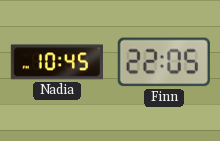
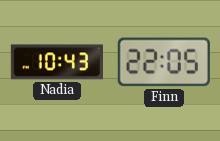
Nadia: 10:45 -> 10:43 (57, 62)
